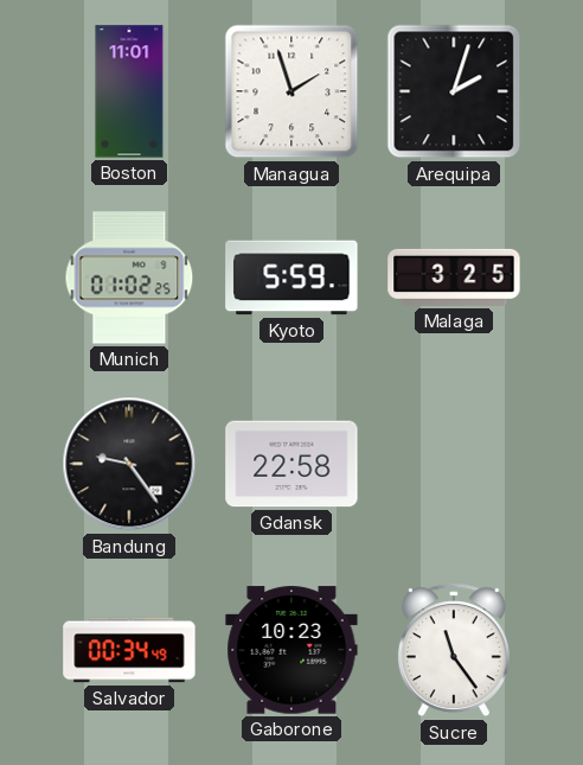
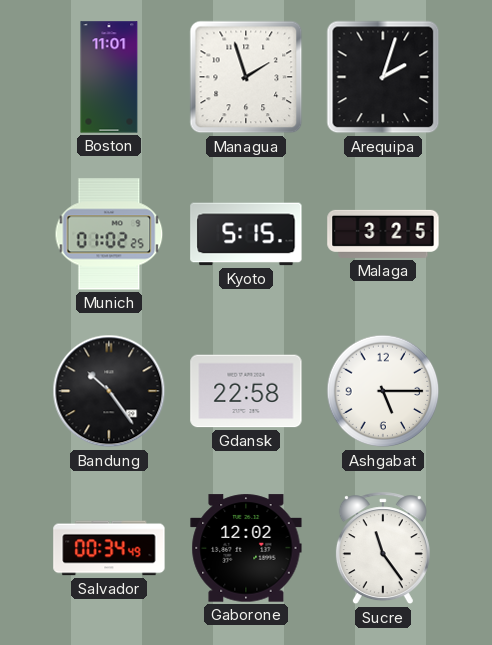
Kyoto: 5:59 -> 5:15 (246, 234)
Bandung: 9:24 -> 10:24 (109, 391)
Ashgabat: none -> 5:15 (383, 391)
Gaborone: 10:23 -> 12:02 (246, 548)
